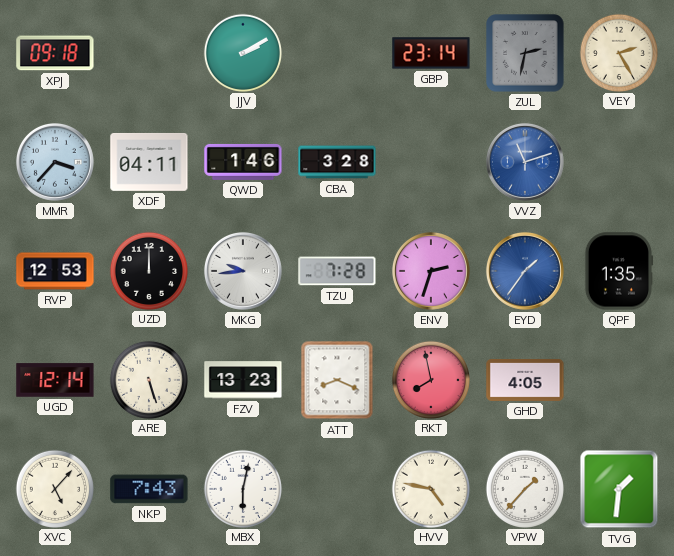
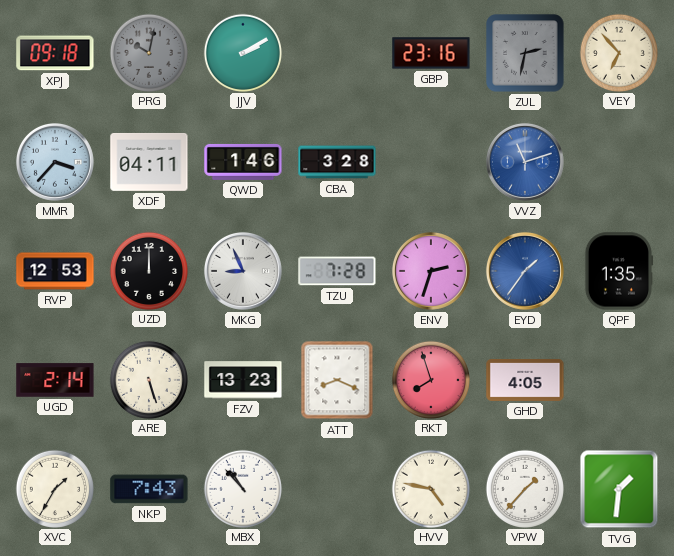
PRG: none -> 10:02 (148, 52)
GBP: 23:14 -> 23:16 (431, 53)
VEY: 2:25 -> 6:53 (618, 52)
MKG: 9:44 -> 8:56 (243, 271)
UGD: 12:14 -> 2:14 (55, 380)
RKT: 7:58 -> 7:57 (430, 379)
XVC: 5:07 -> 1:35 (54, 488)
MBX: 6:02 -> 10:53 (242, 488)
